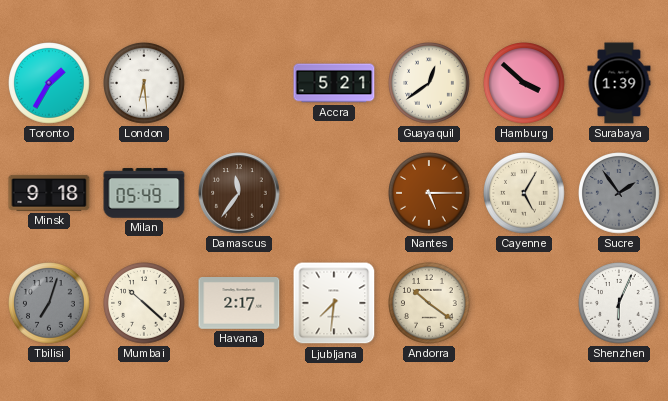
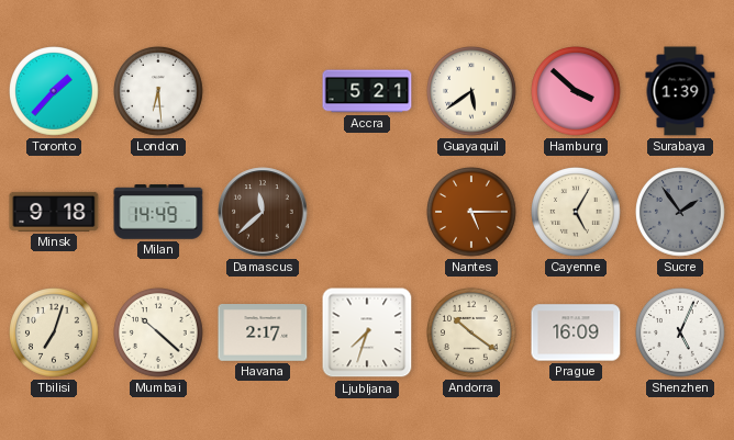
Toronto: 1:35 -> 1:37 (55, 92)
Guayaquil: 12:39 -> 5:39 (472, 92)
Milan: 05:49 -> 14:49 (158, 212)
Damascus: 11:36 -> 11:38 (263, 212)
Tbilisi dial: grey -> cream (55, 334)
Ljubljana: 7:31 -> 7:33 (367, 332)
Prague: none -> 16:09 (576, 332)
Shenzhen: 6:04 -> 5:04 (681, 334)
